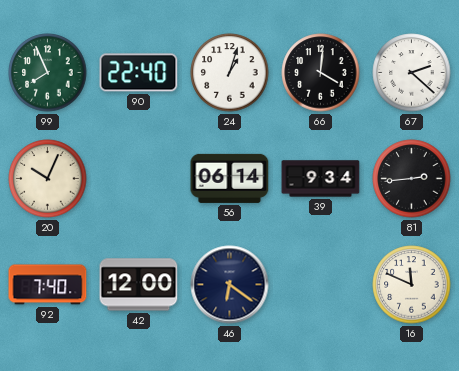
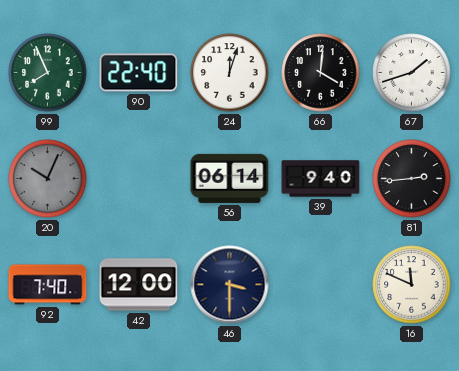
24: 1:03 -> 12:03 (230, 73)
67: 2:22 -> 1:42 (412, 73)
20 dial: cream -> grey (48, 179)
39: 9:34 -> 9:40 (321, 179)
46: 6:21 -> 3:30 (230, 285)
